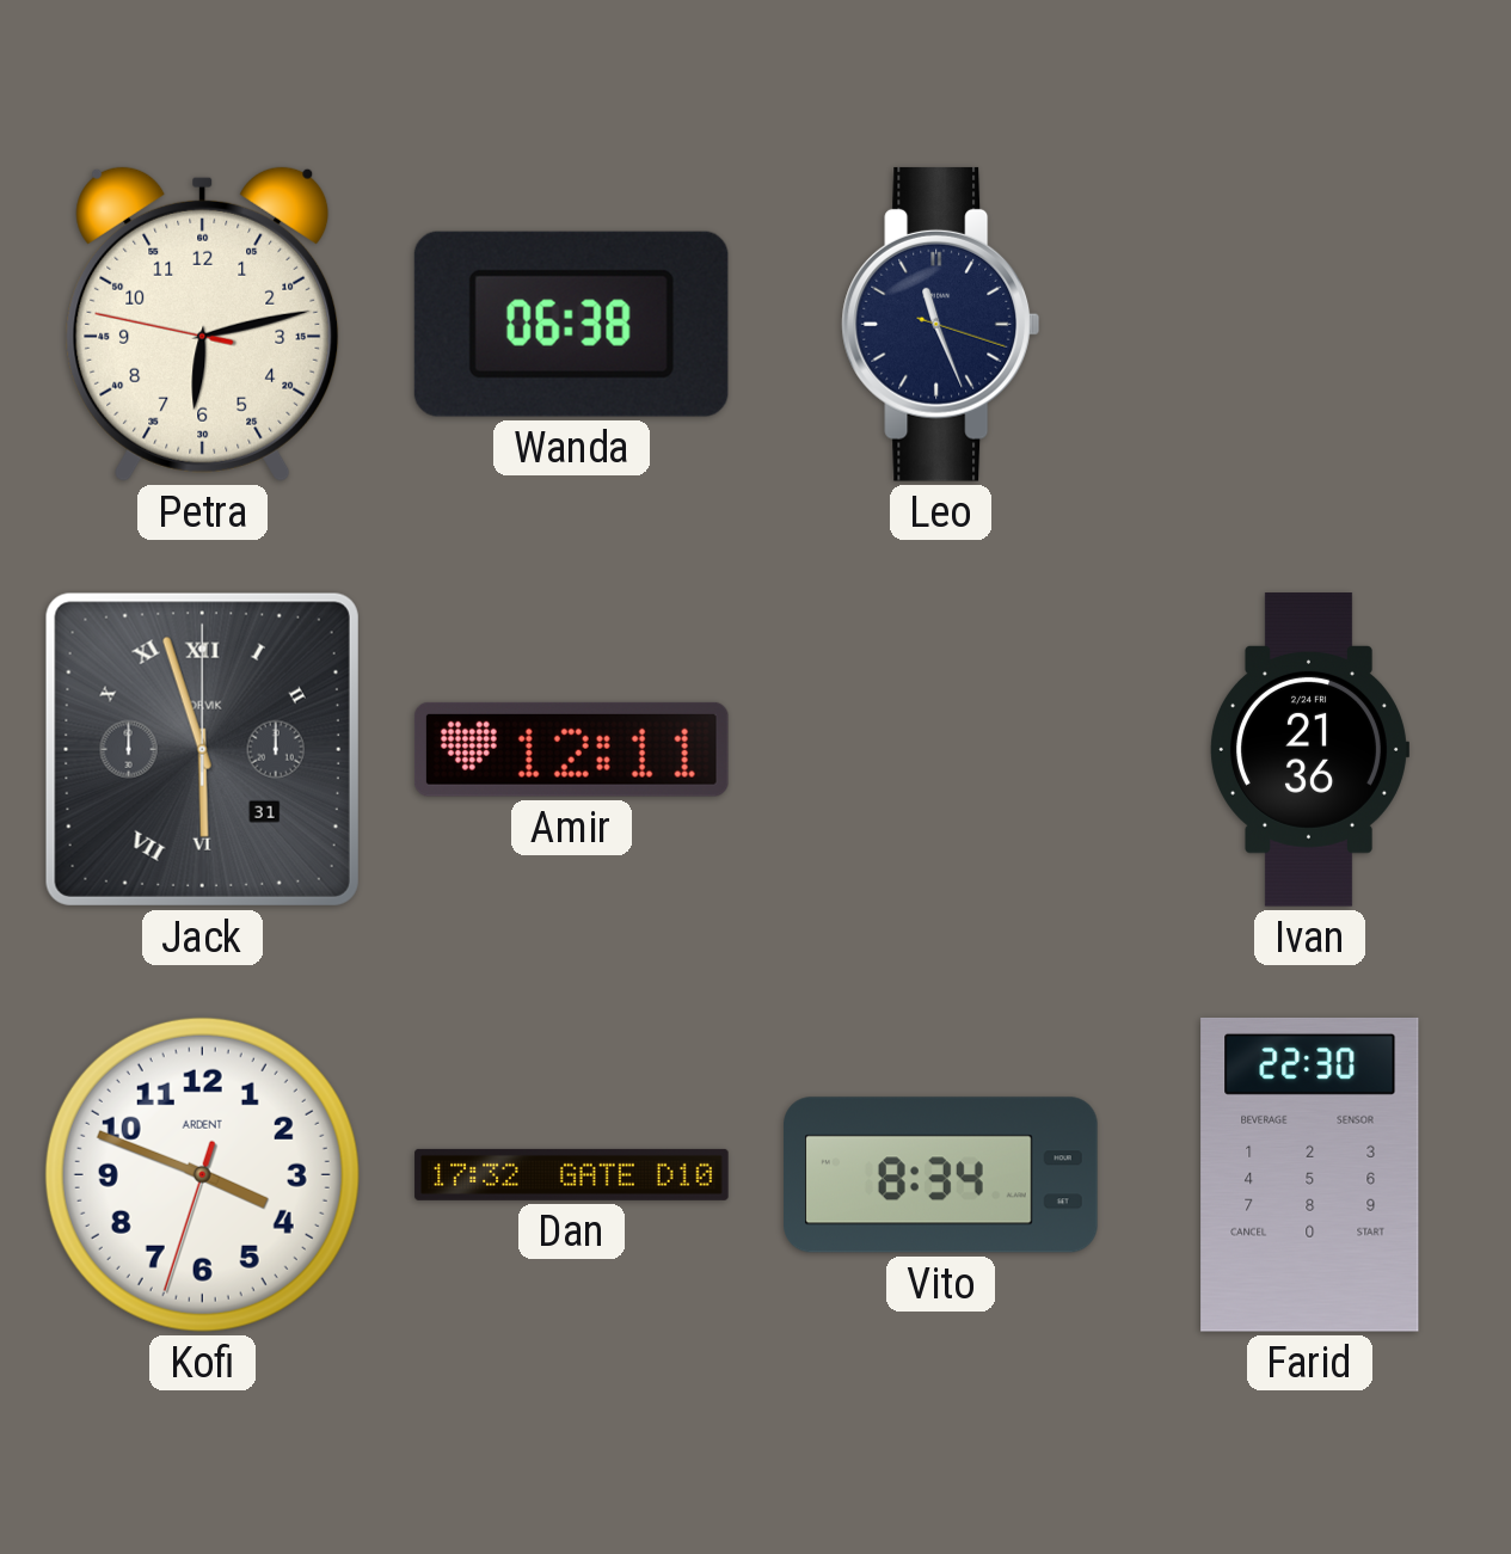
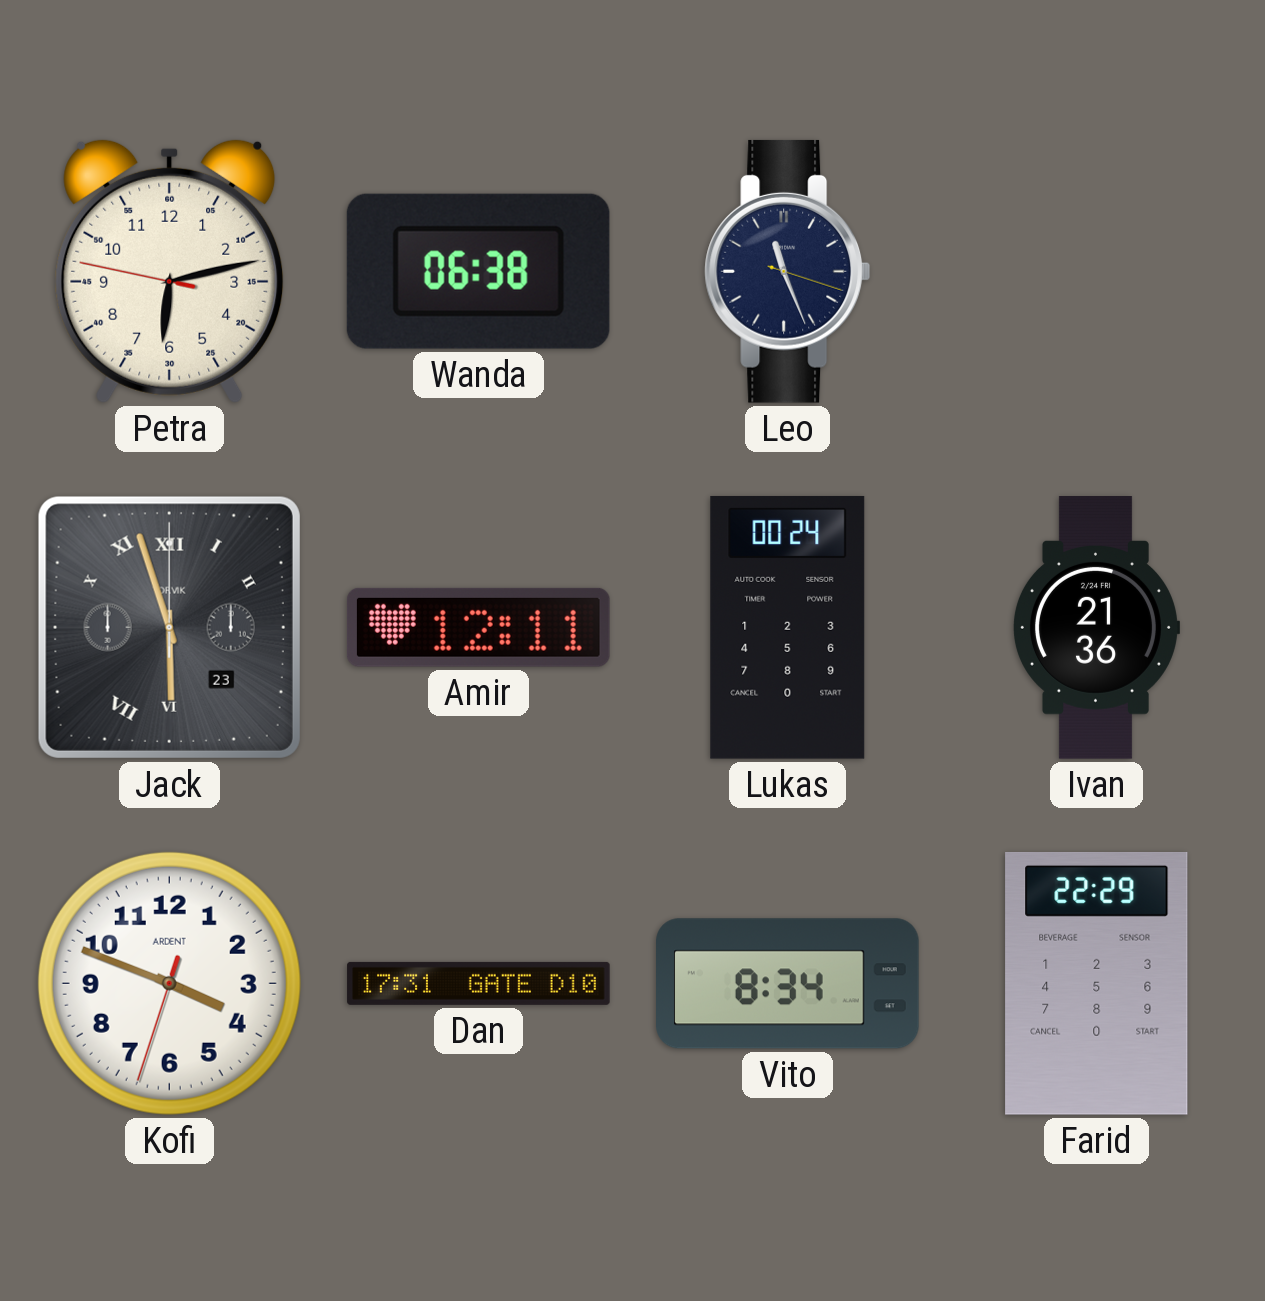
Jack date: 31 -> 23 (169, 627)
Lukas: none -> 00:24 (788, 627)
Dan: 17:32 -> 17:31 (479, 983)
Farid: 22:30 -> 22:29 (1097, 983)
